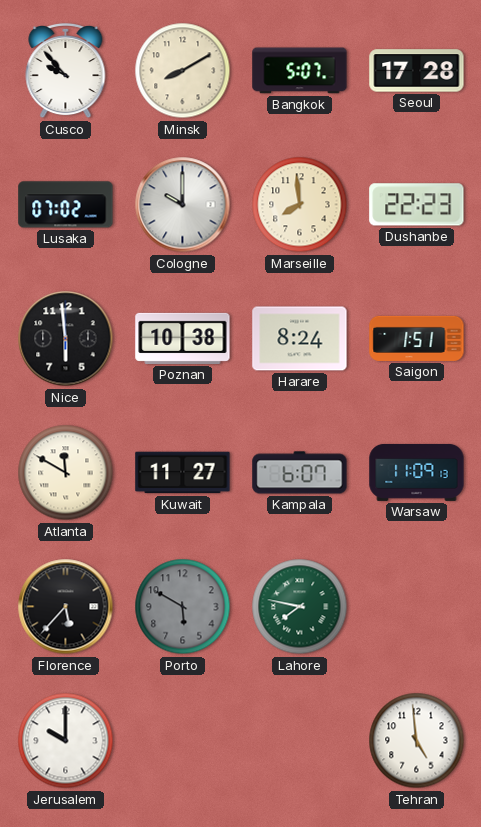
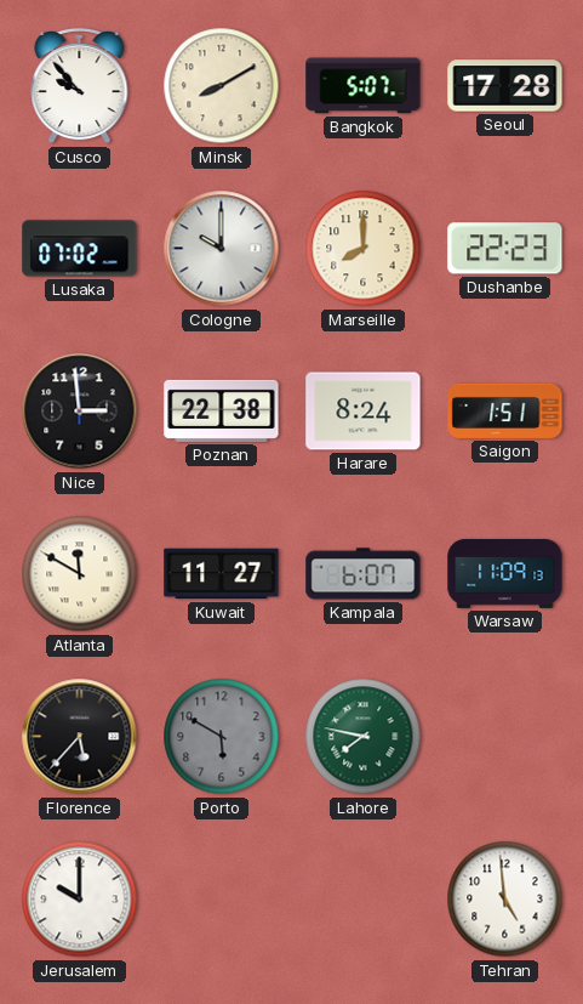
Marseille: 7:59 -> 8:00 (364, 249)
Nice: 5:59 -> 2:59 (80, 412)
Poznan: 10:38 -> 22:38 (222, 410)
